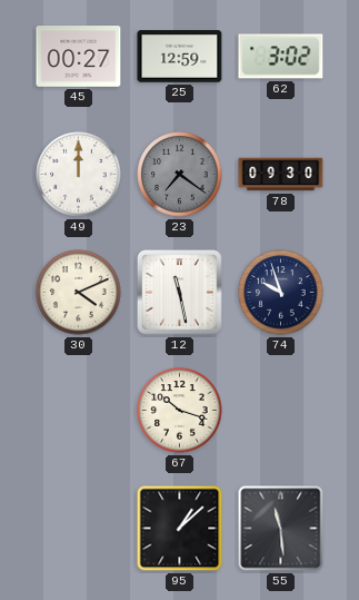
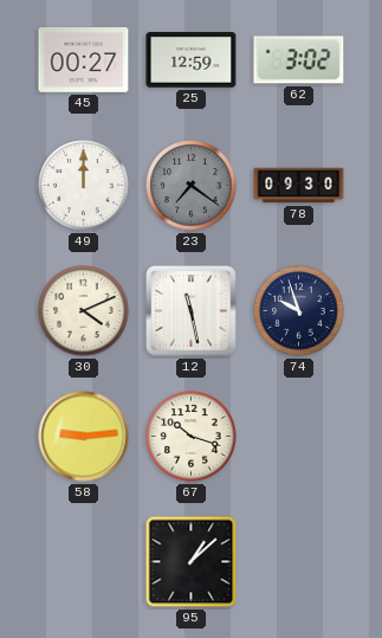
58: none -> 9:14 (84, 437)
55: 11:29 -> none (281, 529)
